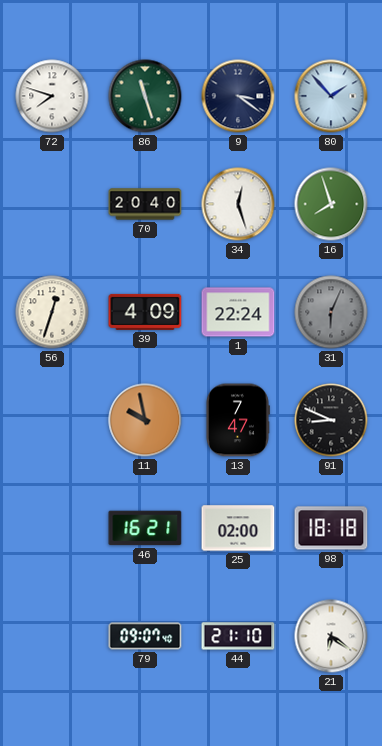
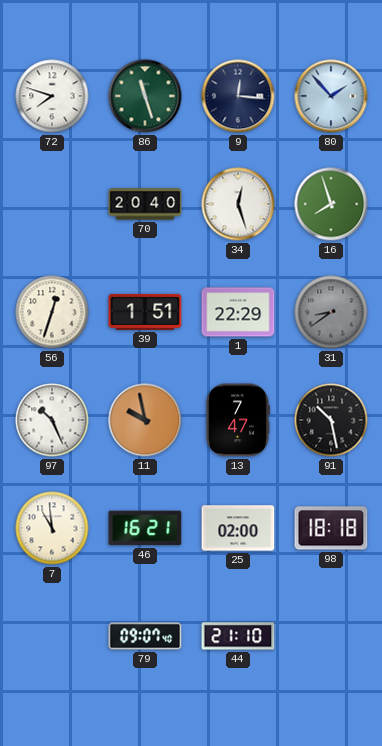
9: 3:21 -> 12:16 (238, 96)
39: 4:09 -> 1:51 (145, 312)
1: 22:24 -> 22:29 (238, 312)
31: 6:04 -> 8:39 (331, 312)
97: none -> 10:26 (52, 420)
91: 8:49 -> 10:28 (331, 420)
7: none -> 10:59 (52, 528)
21: 6:21 -> none (331, 636)
